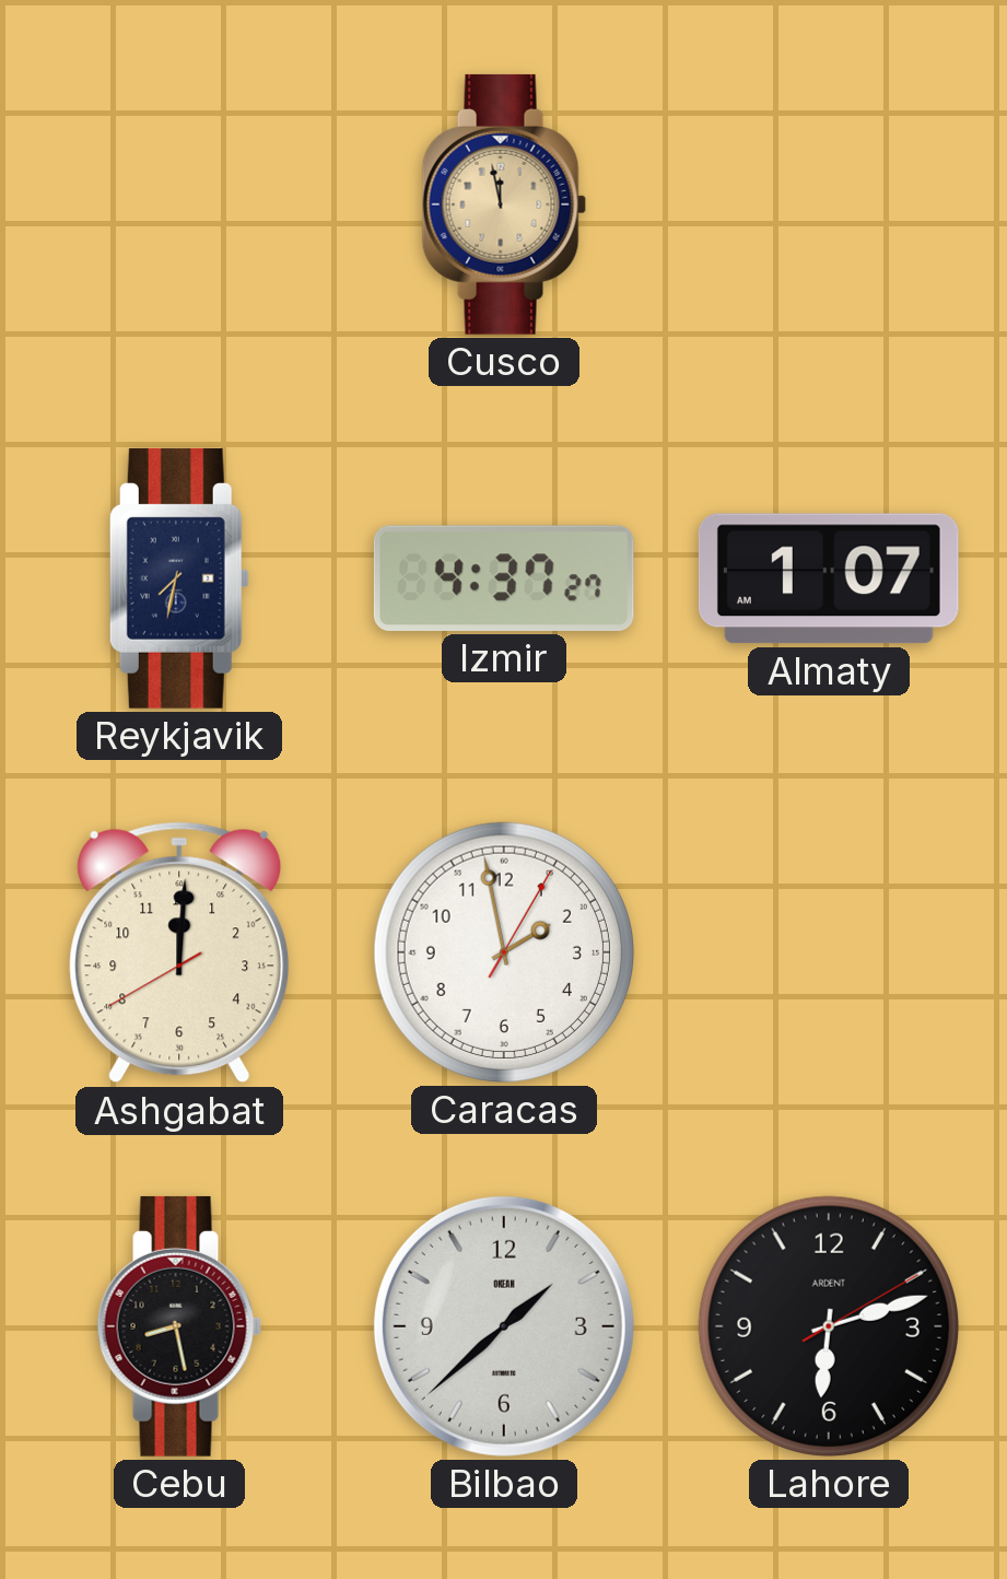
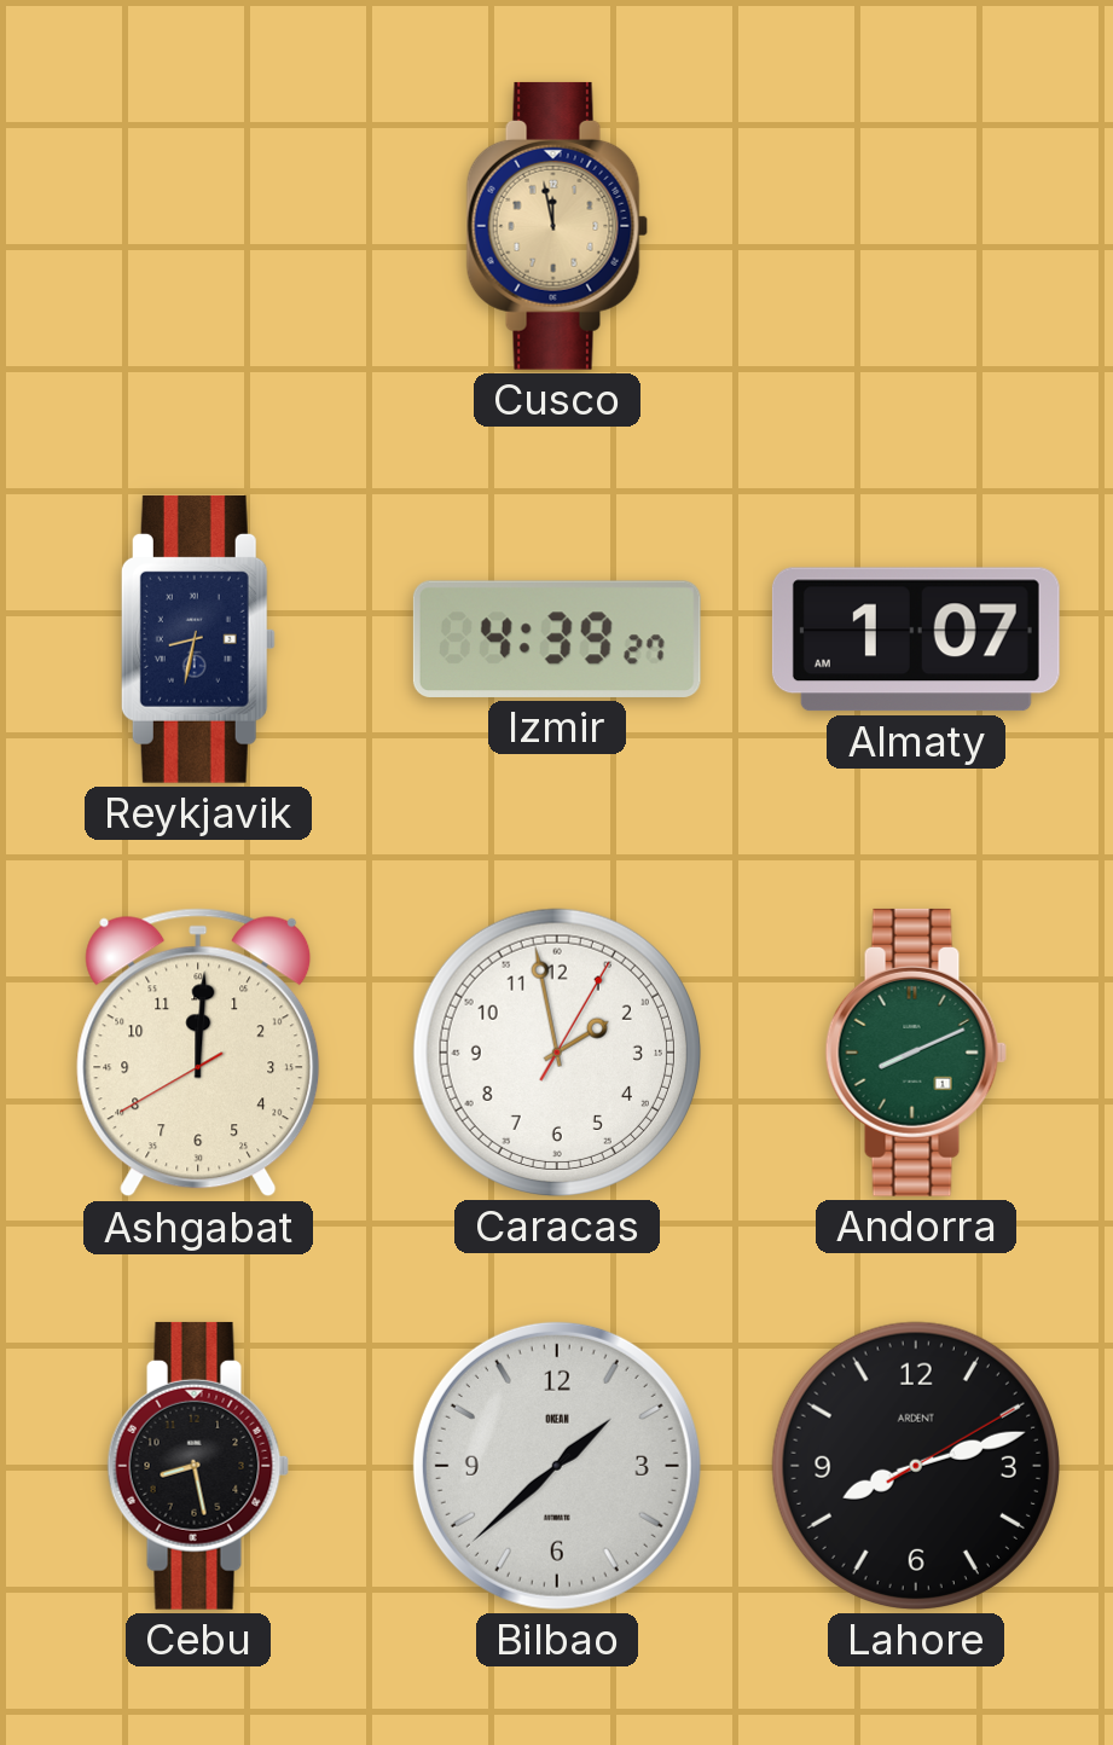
Reykjavik: 7:32 -> 8:32 (198, 639)
Izmir: 4:37 -> 4:39 (557, 639)
Andorra: none -> 8:11 (916, 1053)
Lahore: 6:12 -> 8:12 (916, 1466)
